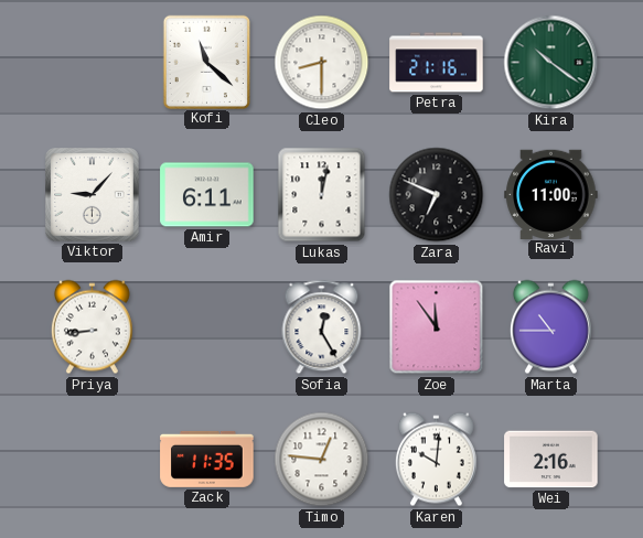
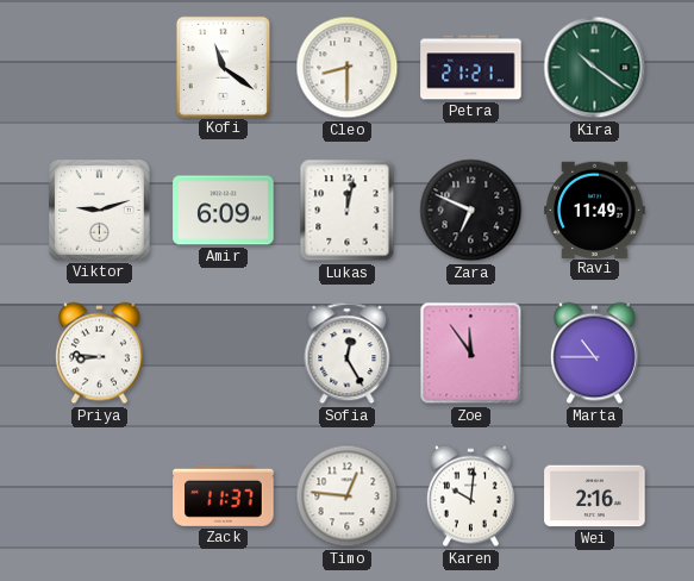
Kofi: 11:22 -> 11:21 (223, 67)
Petra: 21:16 -> 21:21 (471, 68)
Viktor: 9:07 -> 9:12 (100, 211)
Amir: 6:11 -> 6:09 (224, 211)
Ravi: 11:00 -> 11:49 (595, 210)
Priya: 8:44 -> 8:46 (99, 354)
Zack: 11:35 -> 11:37 (224, 495)
